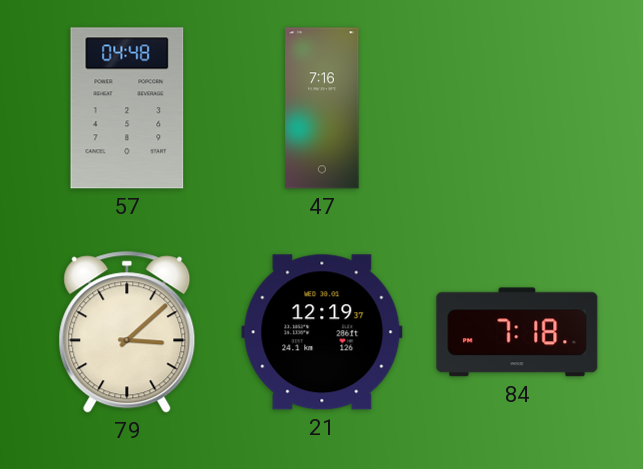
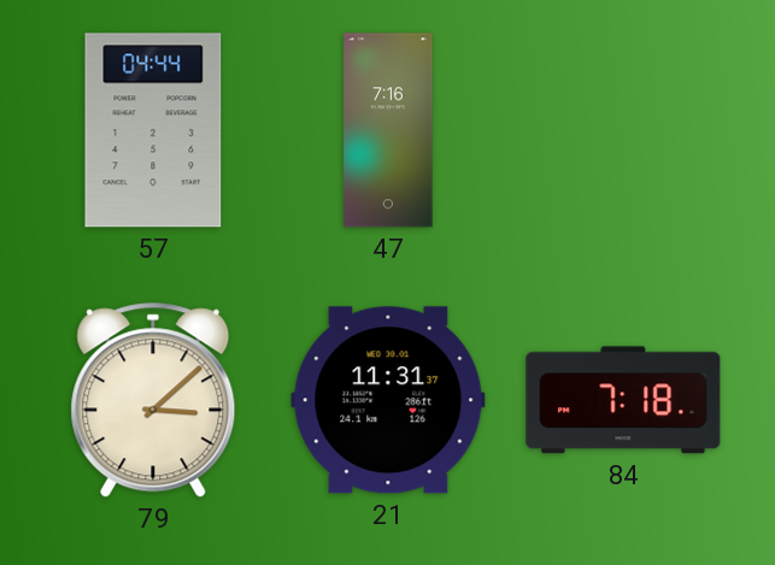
57: 04:48 -> 04:44 (153, 130)
21: 12:19 -> 11:31 (388, 400)
